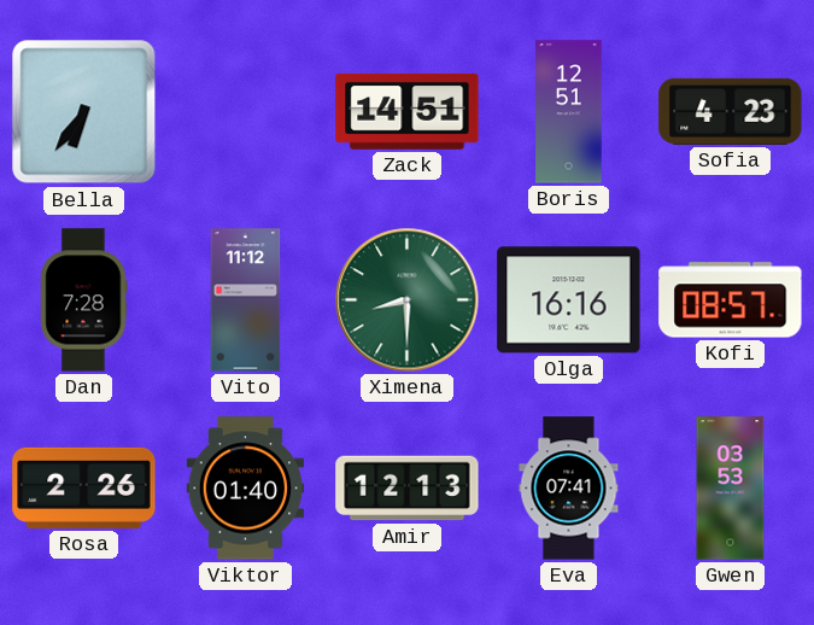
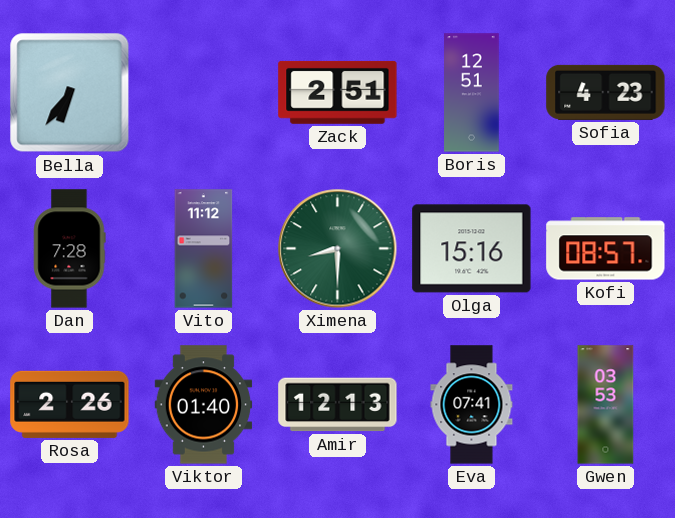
Zack: 14:51 -> 2:51 (338, 92)
Olga: 16:16 -> 15:16 (472, 249)
